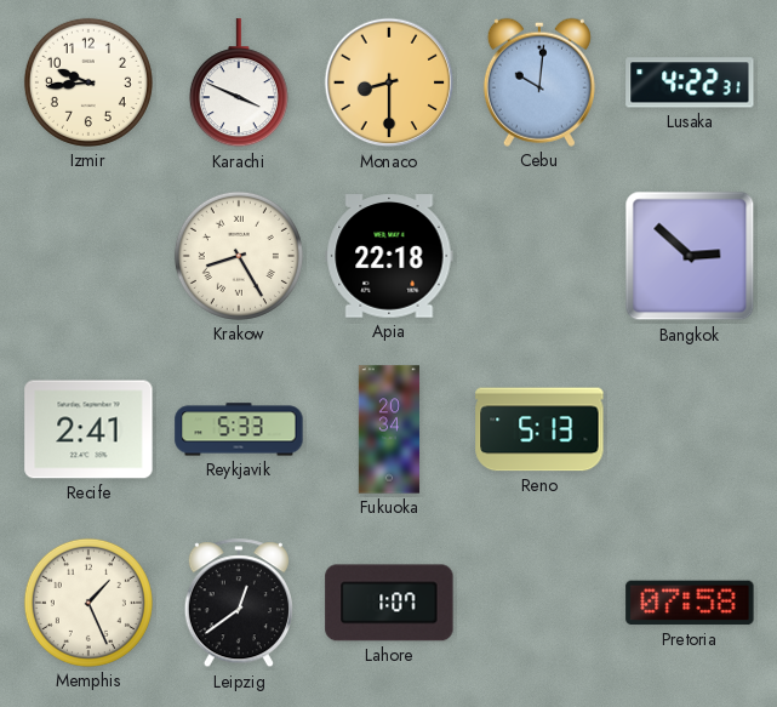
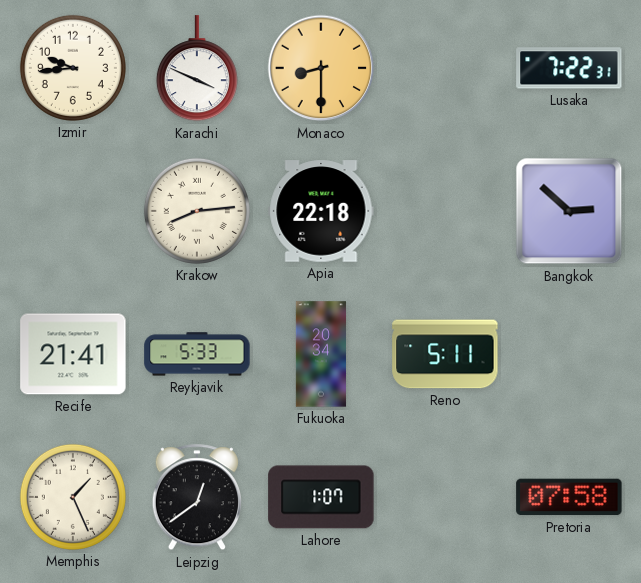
Cebu: 10:01 -> none (539, 82)
Lusaka: 4:22 -> 7:22 (569, 68)
Krakow: 8:25 -> 8:14 (197, 211)
Recife: 2:41 -> 21:41 (73, 354)
Reno: 5:13 -> 5:11 (445, 354)
